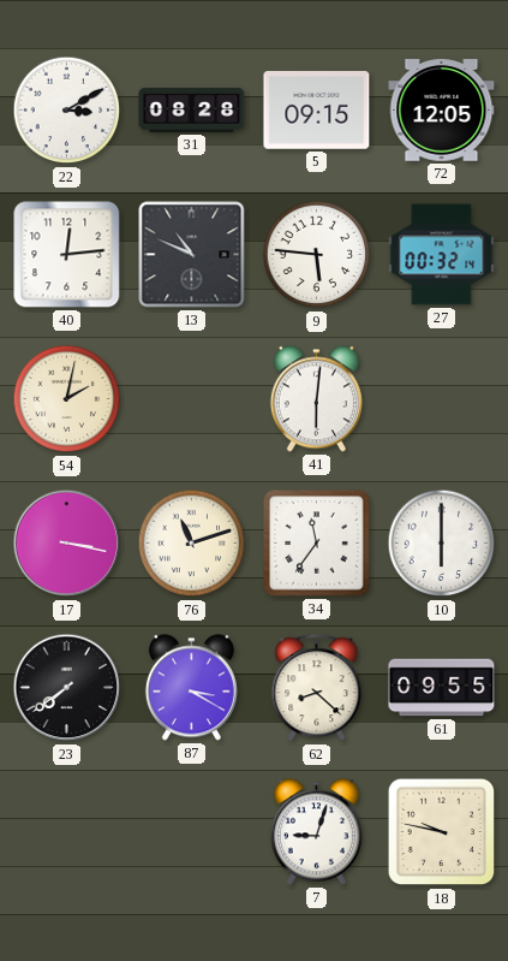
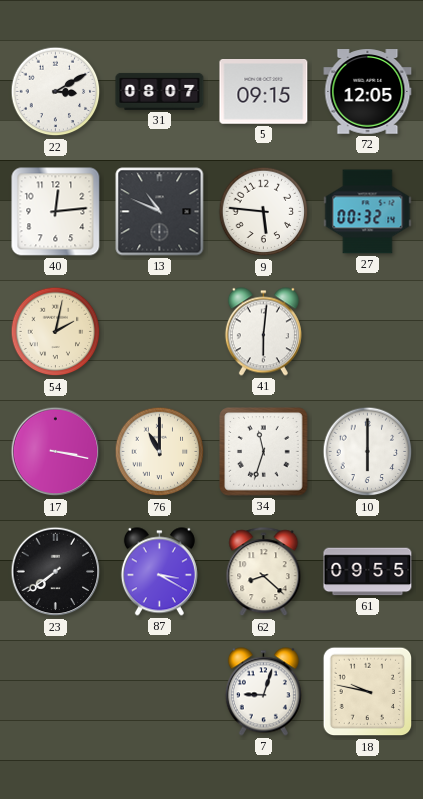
31: 08:28 -> 08:07 (160, 91)
76: 11:12 -> 11:00 (160, 452)
34: 11:36 -> 11:33 (264, 452)
